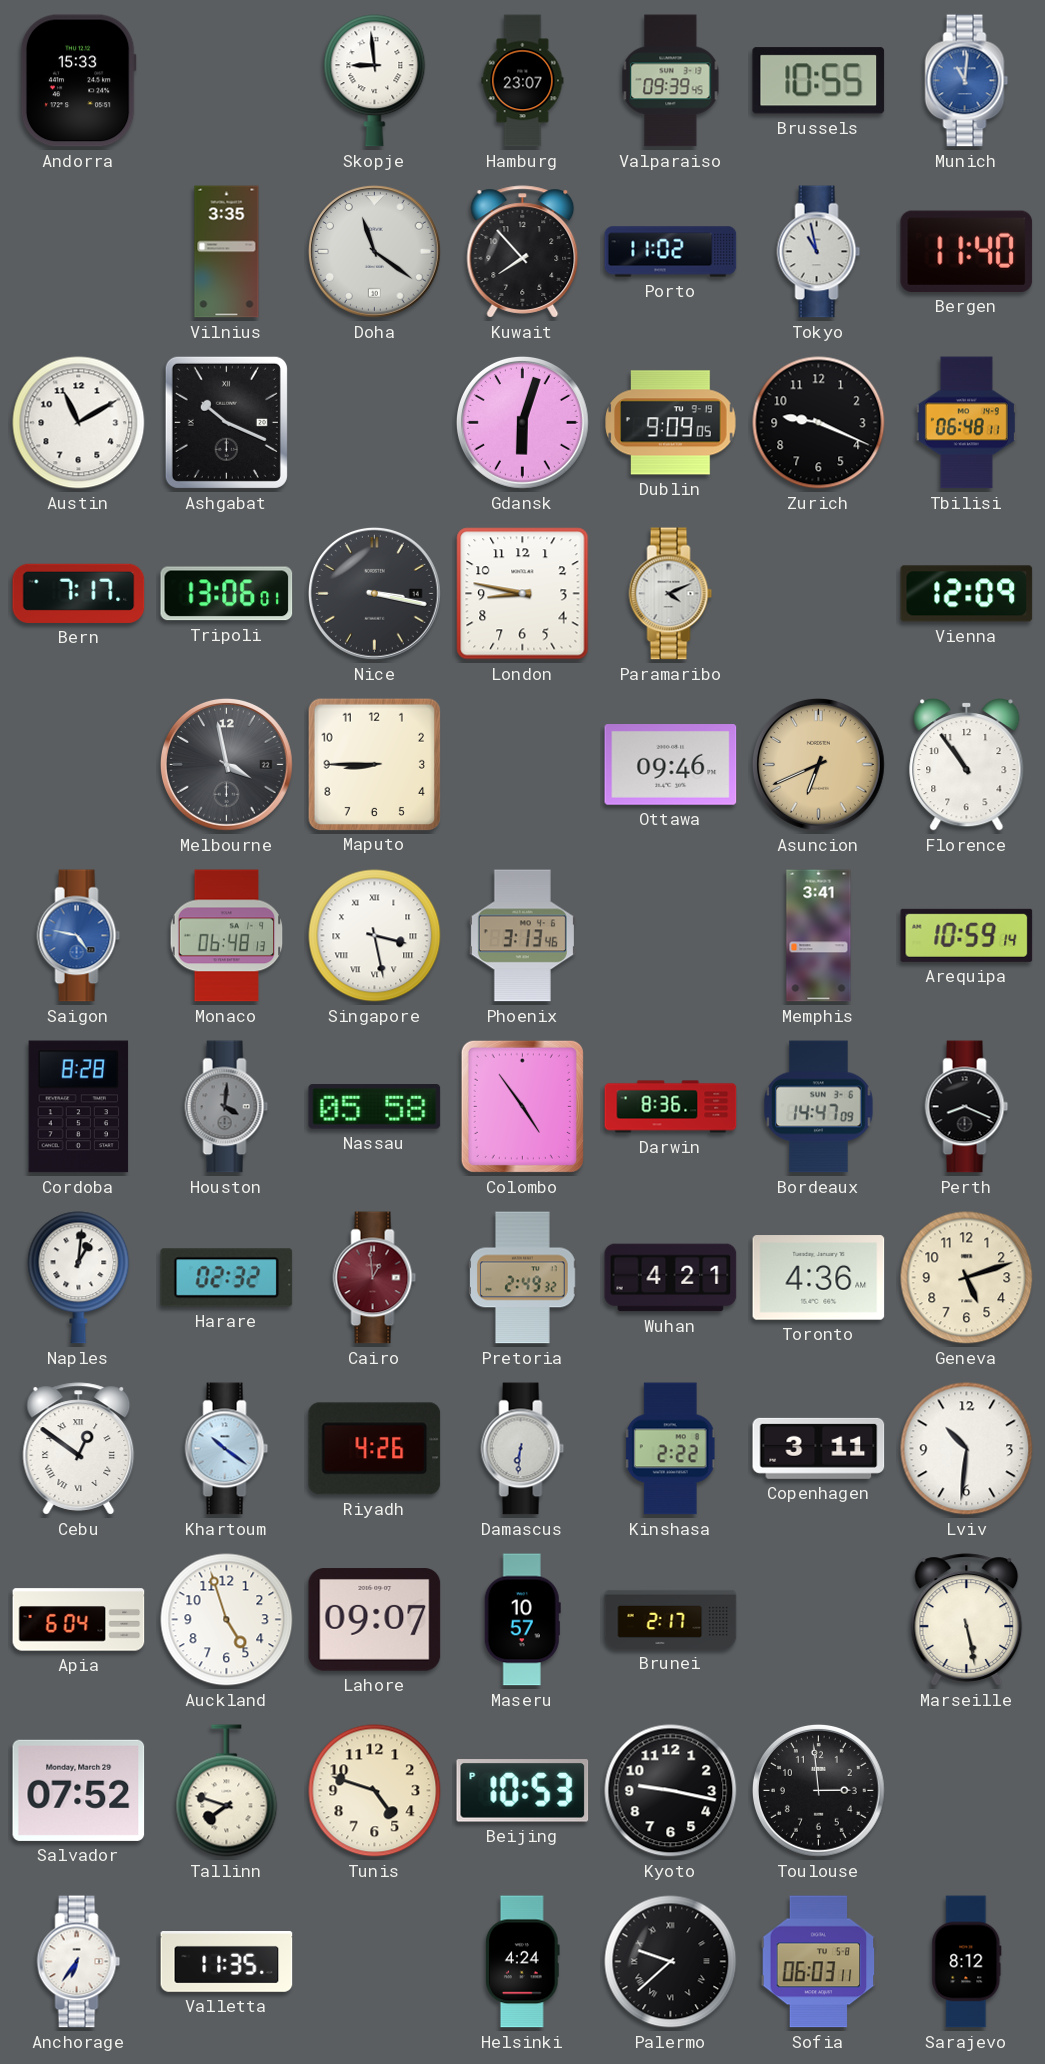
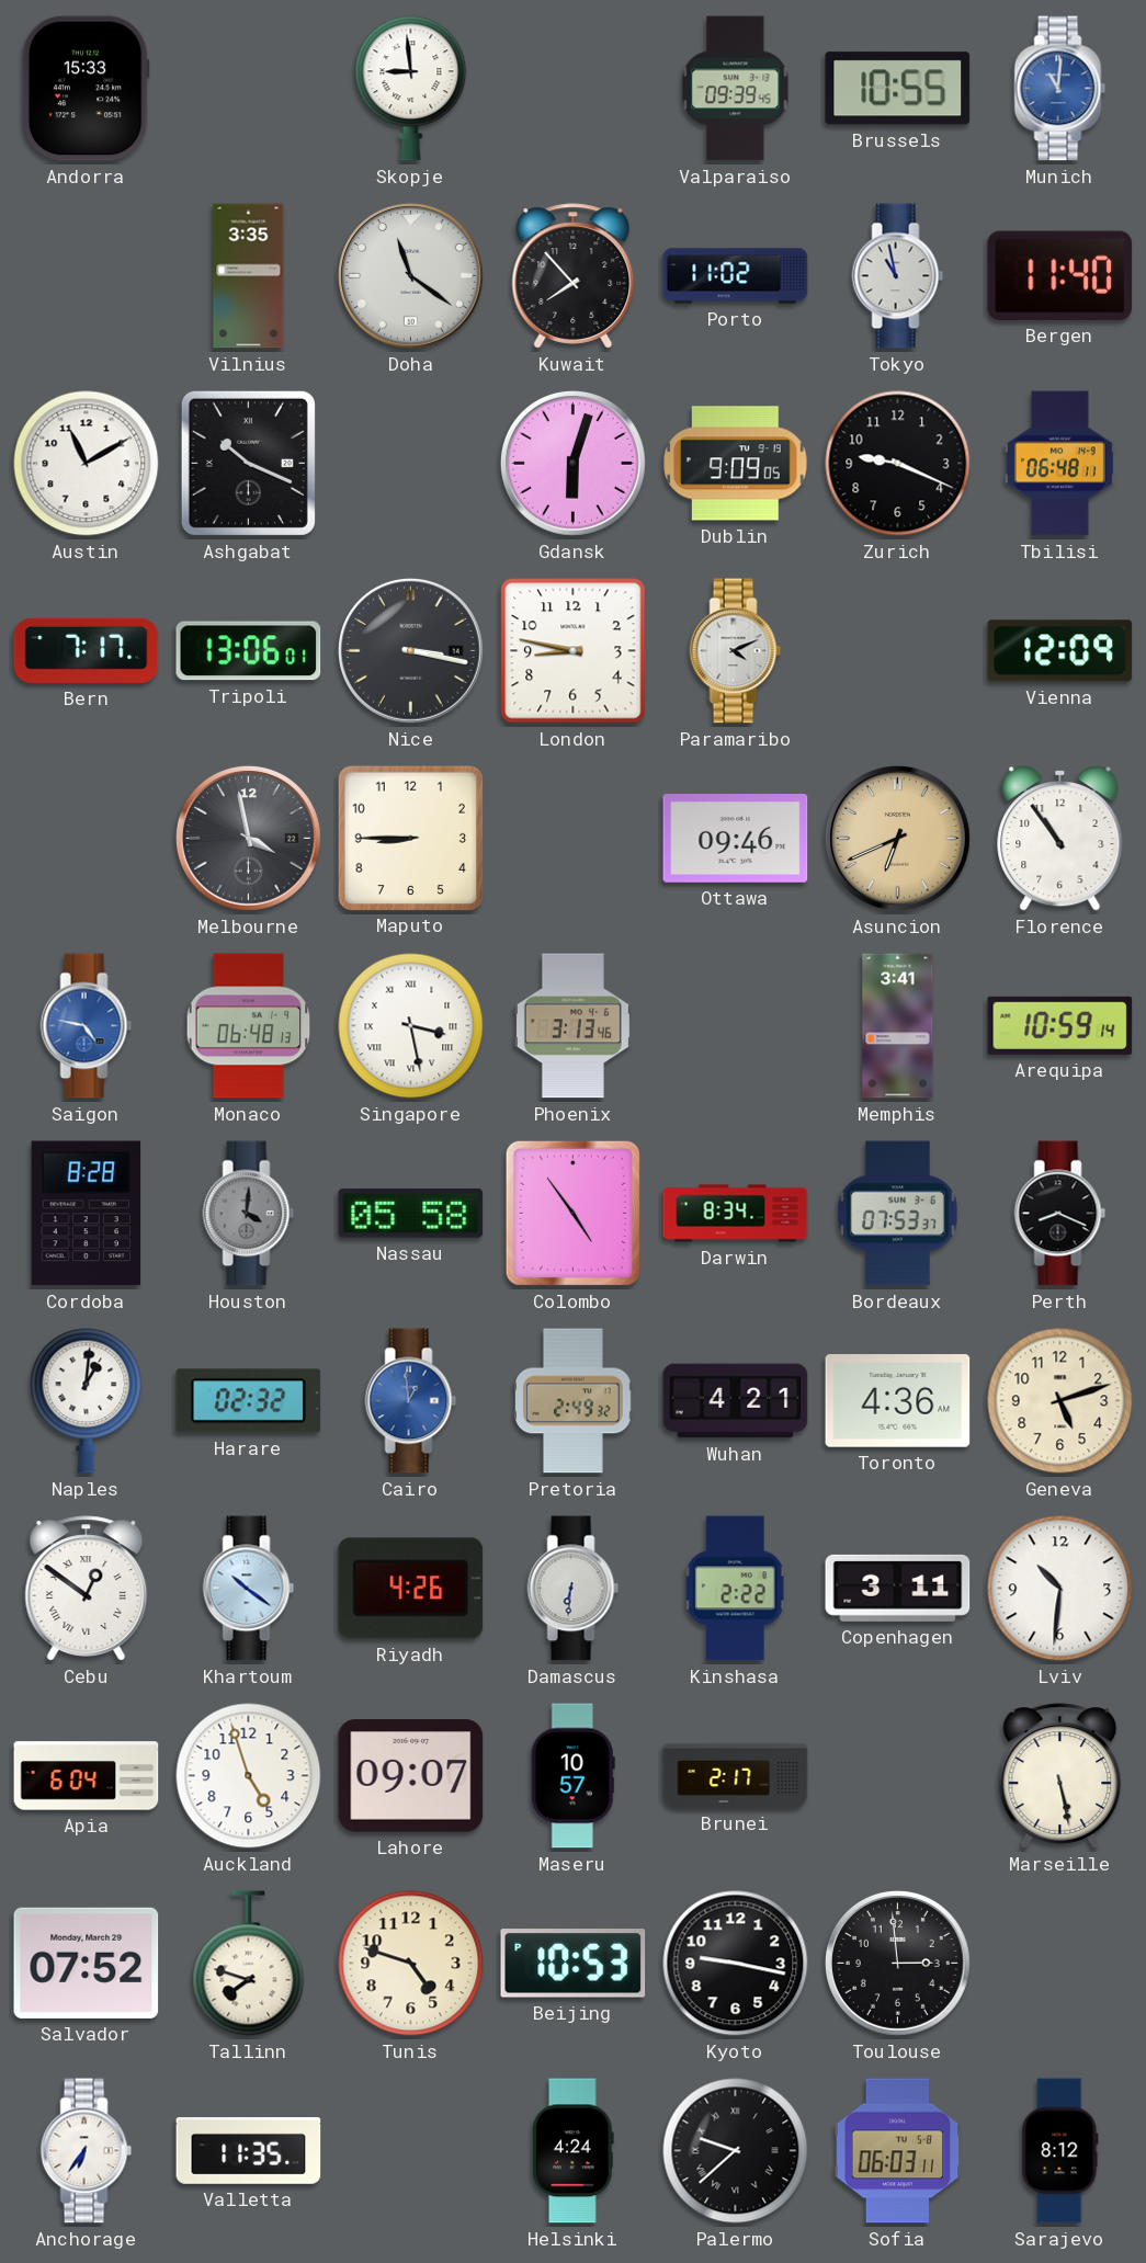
Hamburg: 23:07 -> none (523, 81)
Darwin: 8:36 -> 8:34 (736, 1214)
Bordeaux: 14:47 -> 07:53 (898, 1214)
Cairo dial: burgundy -> blue (411, 1401)
